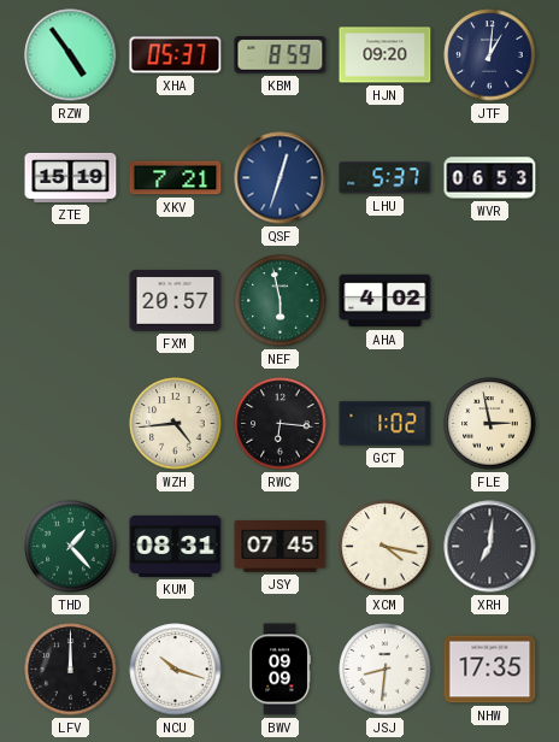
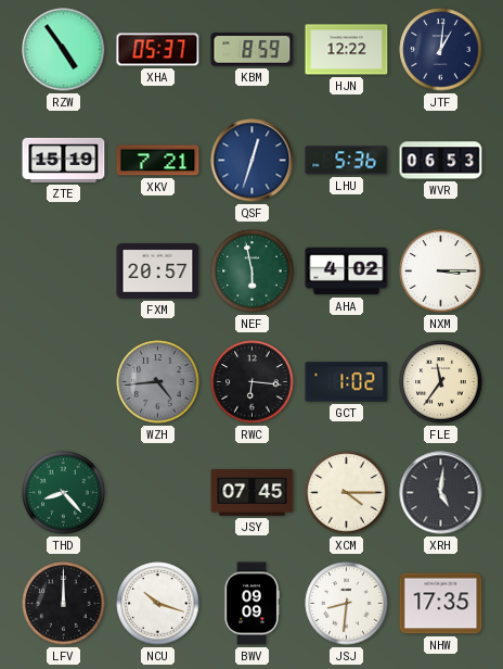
HJN: 09:20 -> 12:22 (347, 50)
LHU: 5:37 -> 5:36 (347, 161)
NXM: none -> 3:15 (441, 272)
WZH dial: cream -> grey (158, 382)
FLE: 2:58 -> 11:36 (441, 382)
THD: 1:23 -> 8:23 (64, 493)
KUM: 08:31 -> none (176, 546)
XCM: 4:17 -> 4:15 (347, 493)
XRH: 7:01 -> 5:01 (441, 493)
